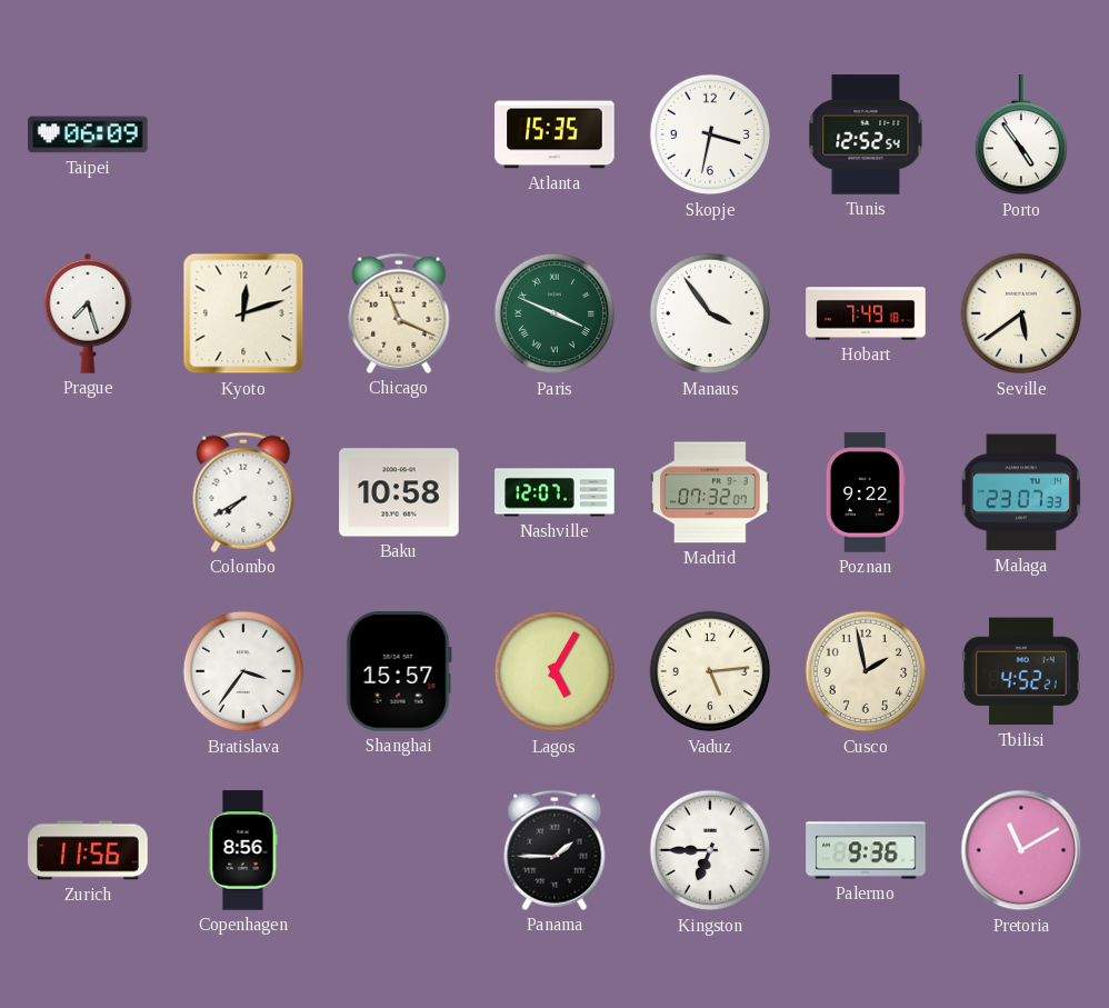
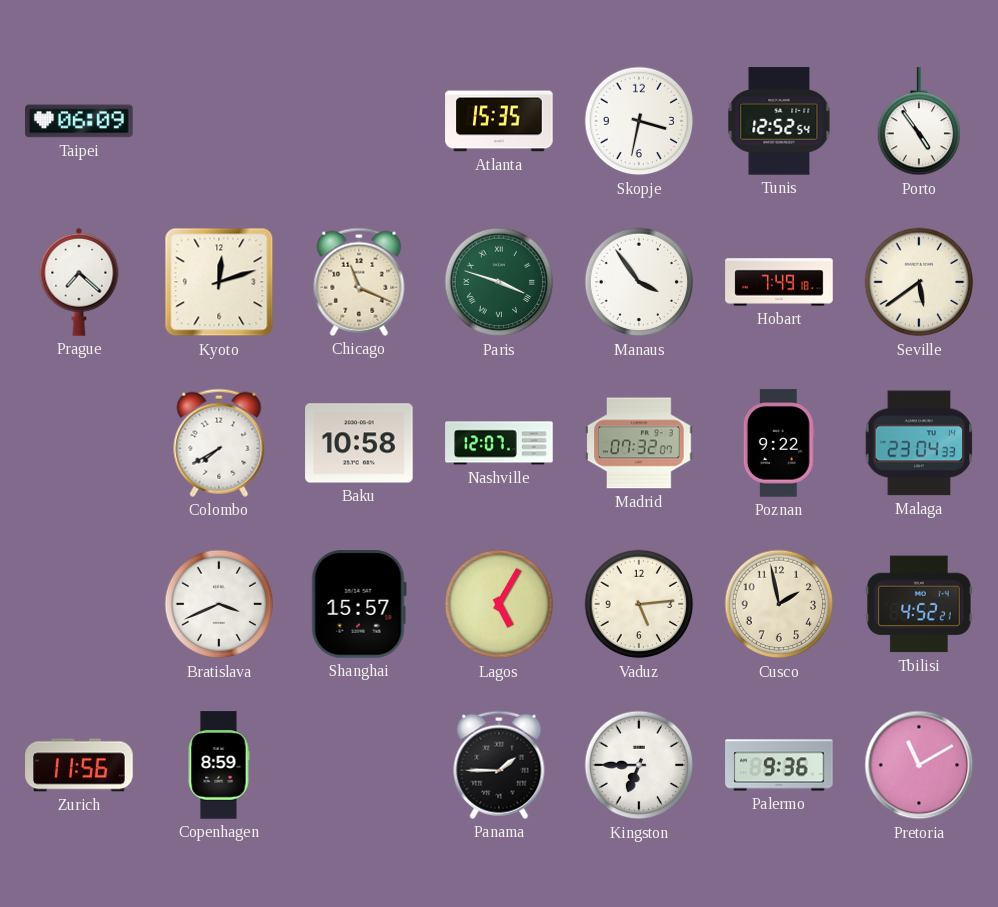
Prague: 7:27 -> 7:22 (79, 282)
Paris: 3:49 -> 3:48 (499, 282)
Malaga: 23:07 -> 23:04 (919, 443)
Bratislava: 3:36 -> 3:41 (219, 604)
Copenhagen: 8:56 -> 8:59 (219, 765)
